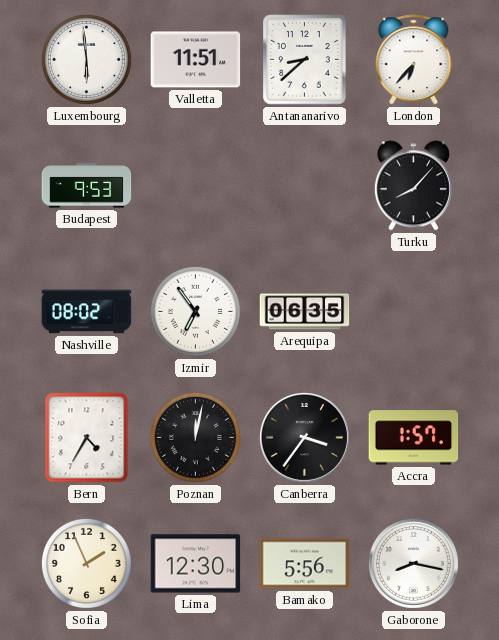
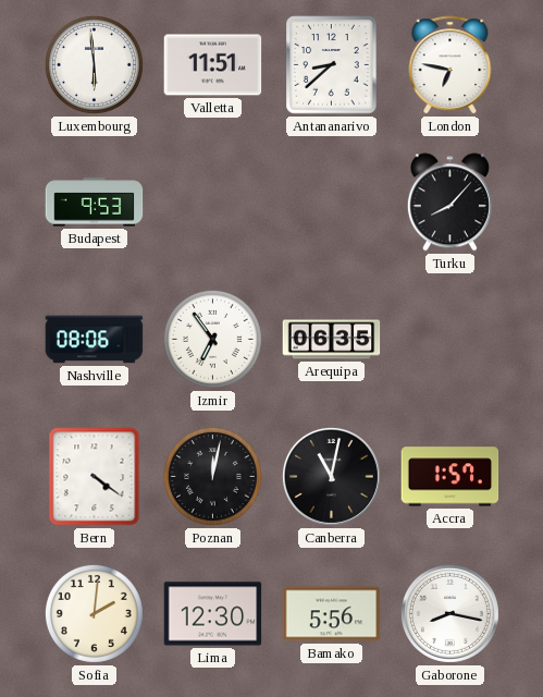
London: 6:37 -> 6:47 (451, 65)
Nashville: 08:02 -> 08:06 (95, 340)
Bern: 4:35 -> 4:21 (95, 477)
Canberra: 3:36 -> 11:02 (331, 476)
Sofia: 1:56 -> 2:01 (94, 613)
